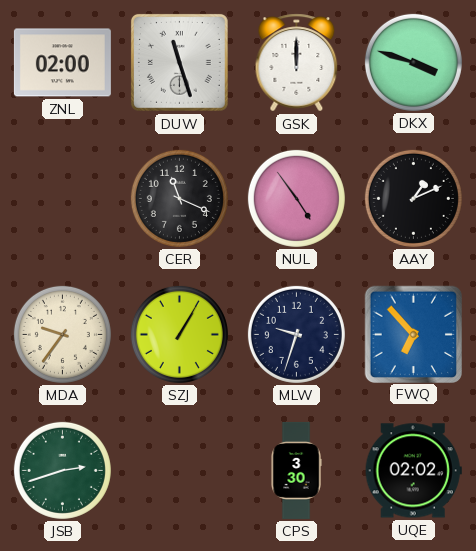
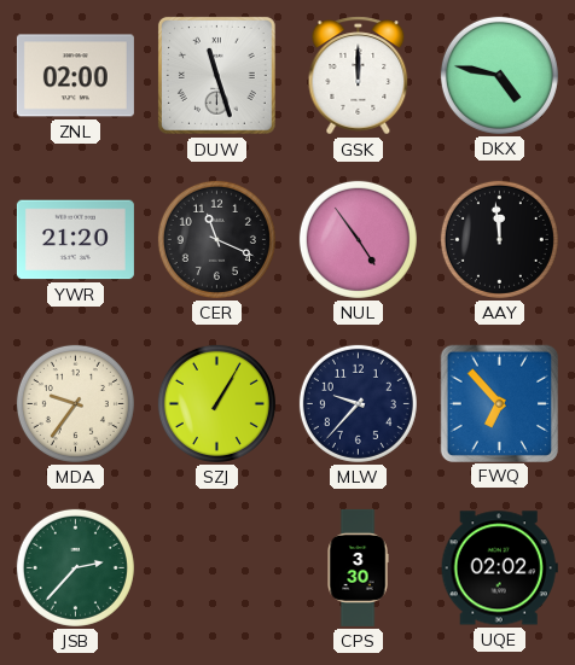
DKX: 3:48 -> 4:47 (499, 75)
YWR: none -> 21:20 (75, 240)
AAY: 1:11 -> 11:59 (499, 239)
MLW: 9:33 -> 9:37 (358, 403)
JSB: 2:42 -> 2:37 (75, 567)
